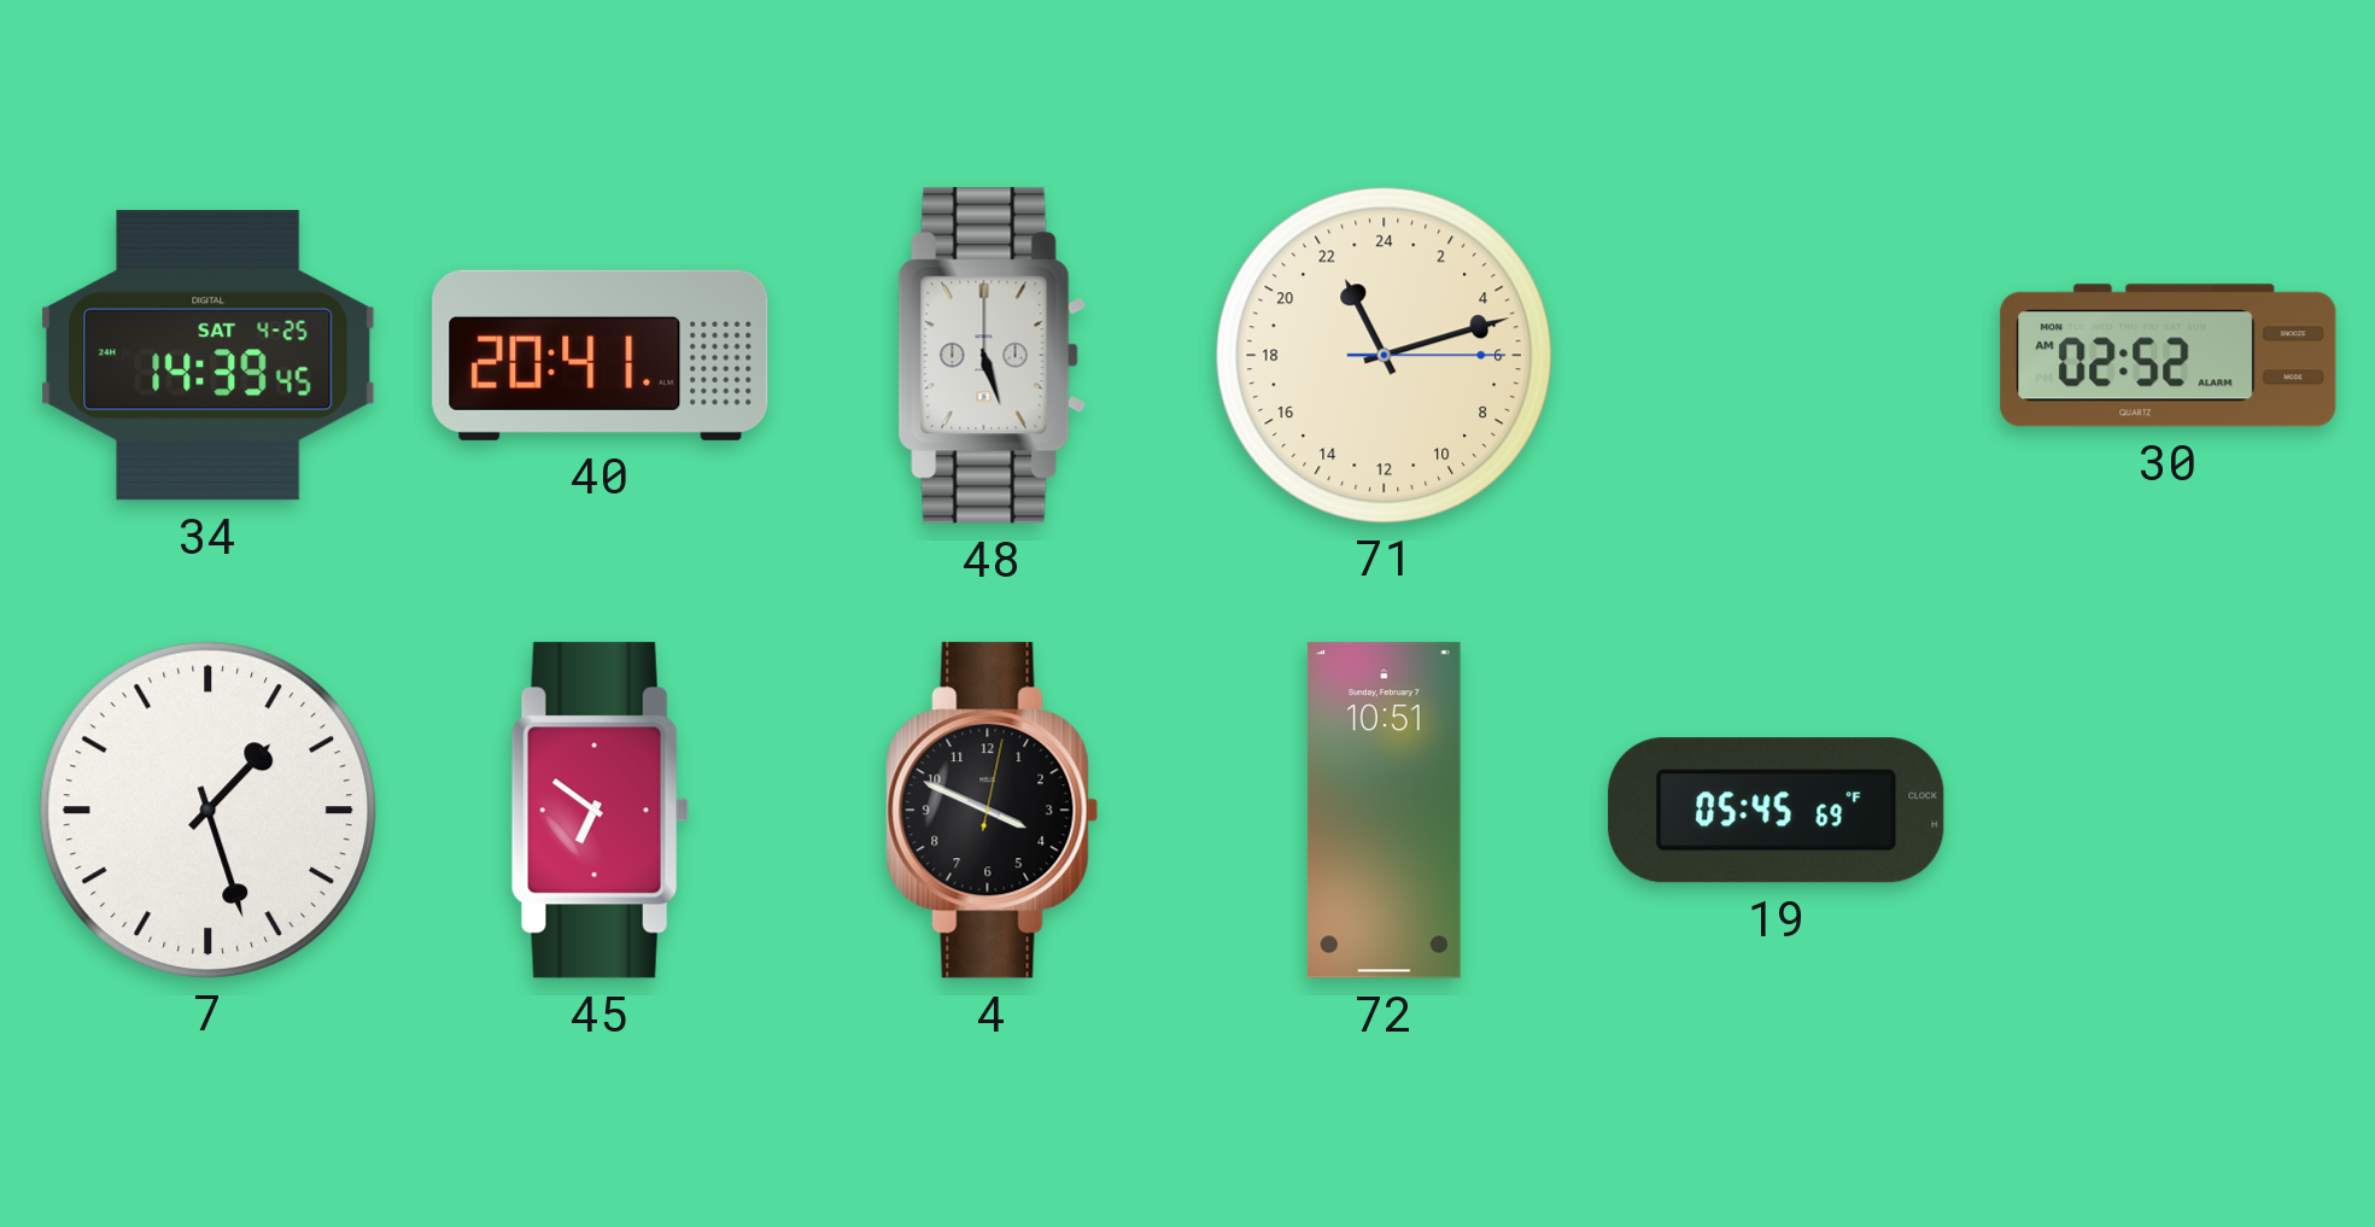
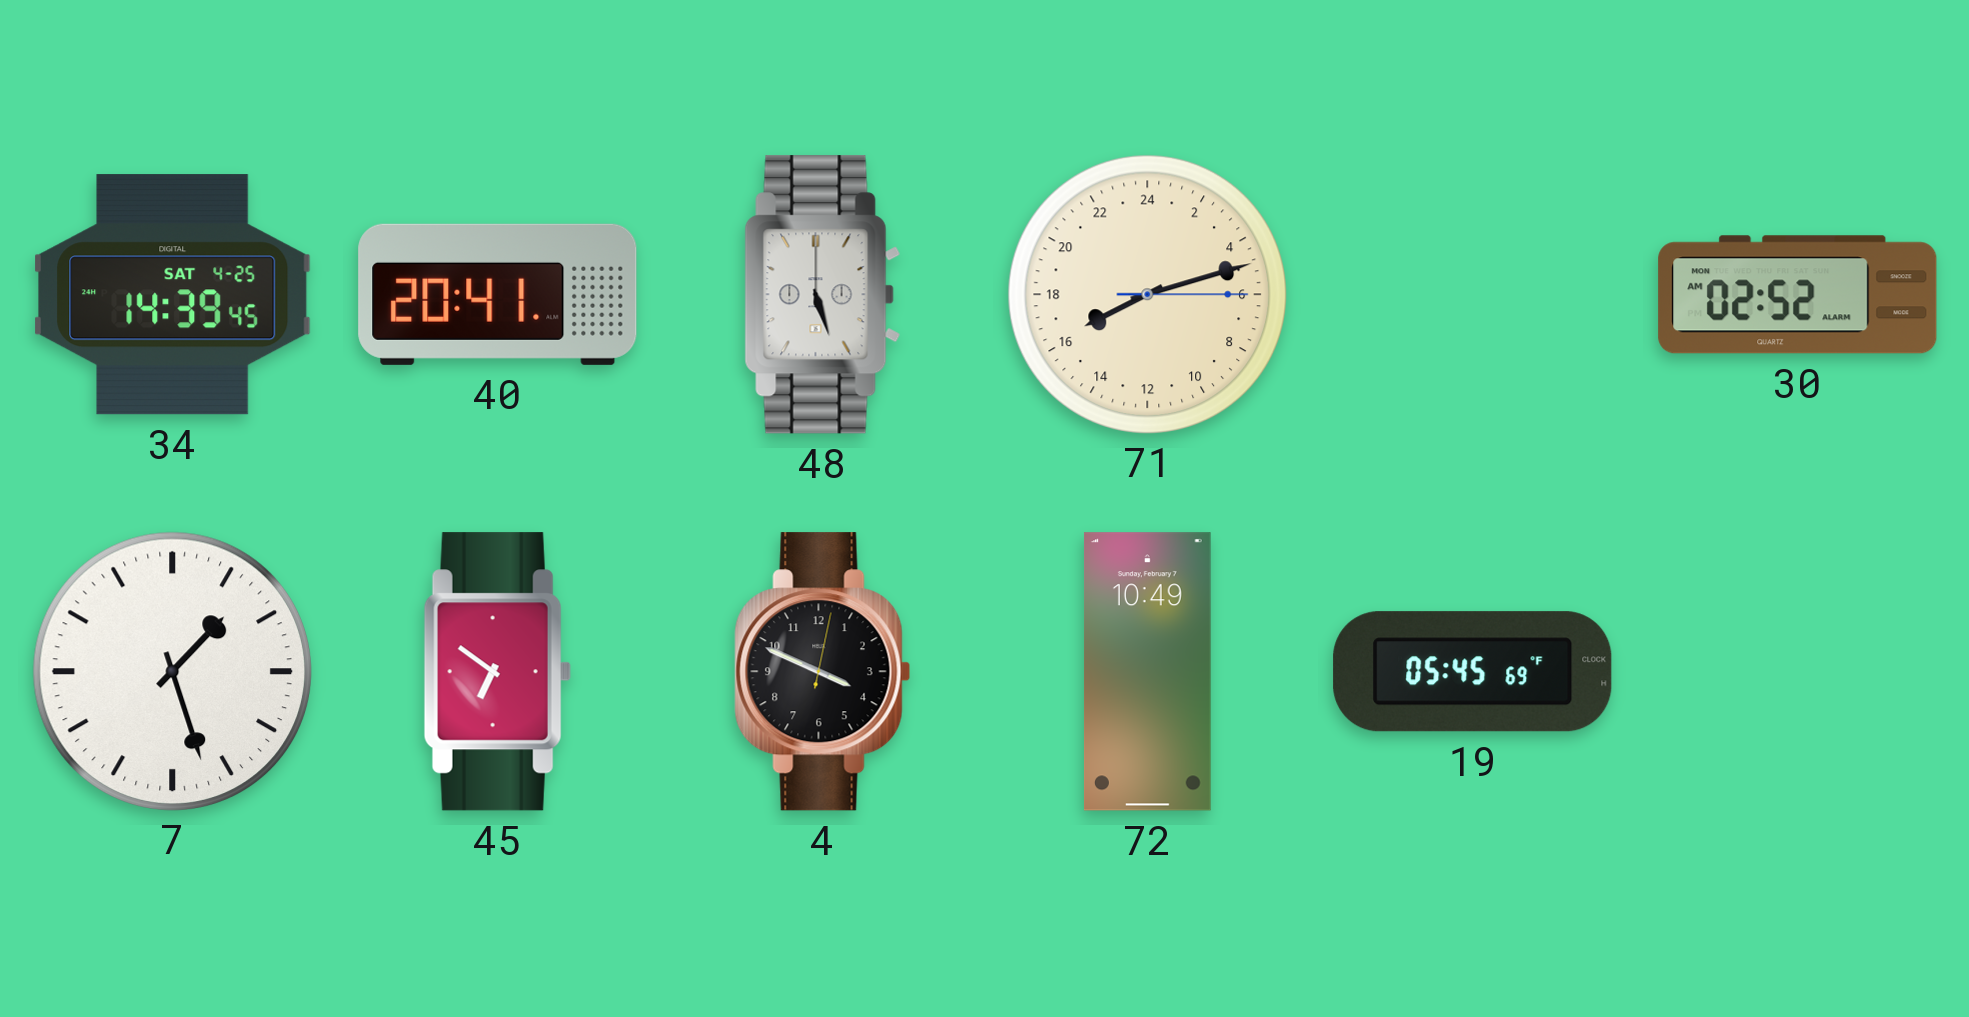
71: 22:12 -> 16:12 (1147, 294)
72: 10:51 -> 10:49 (1147, 672)
